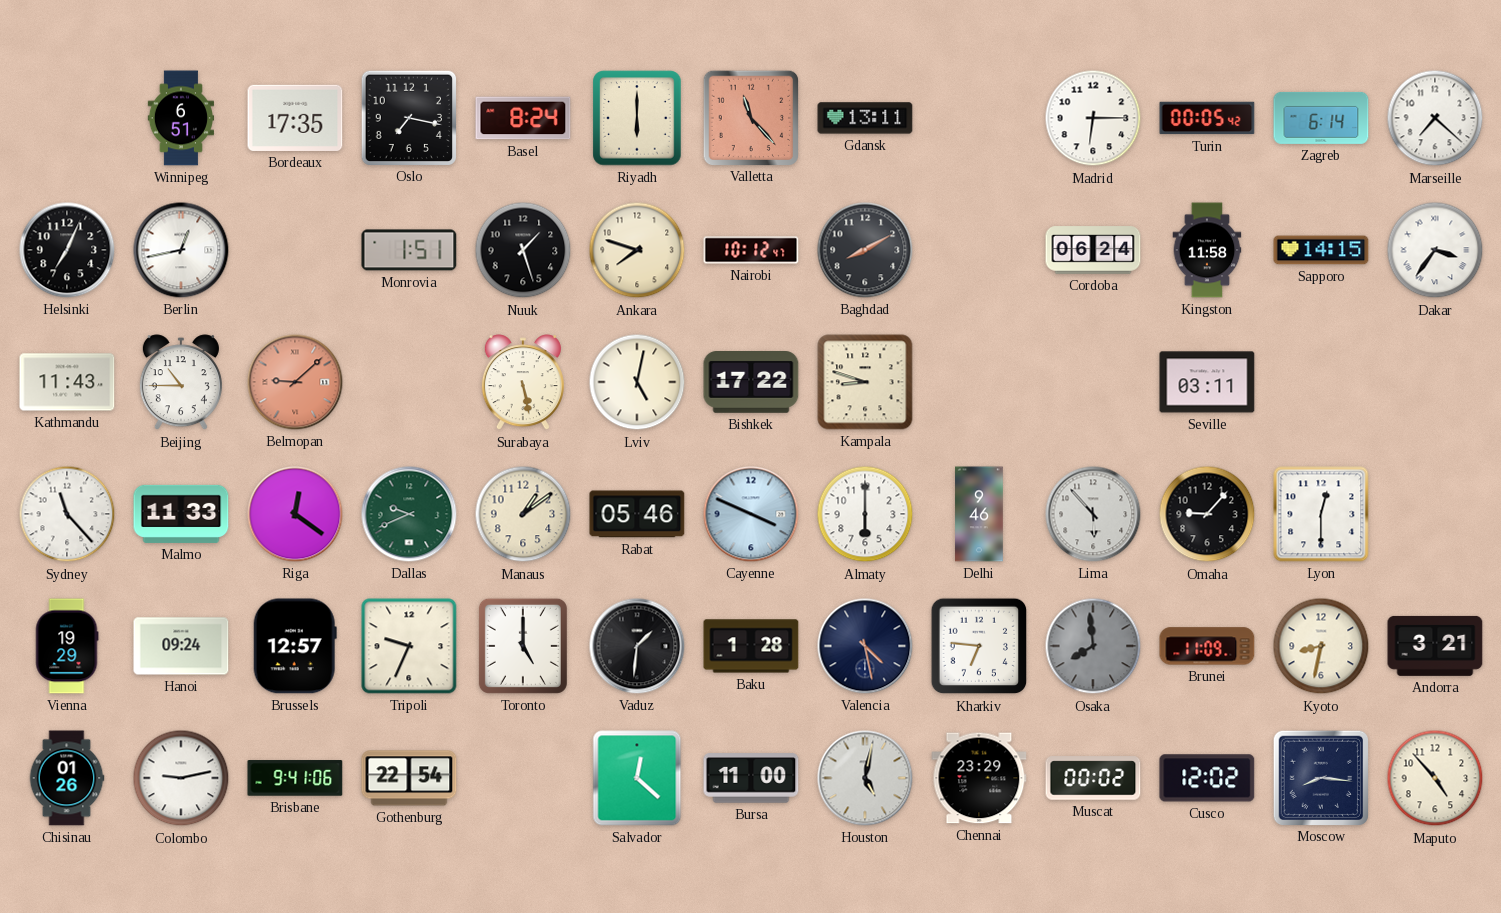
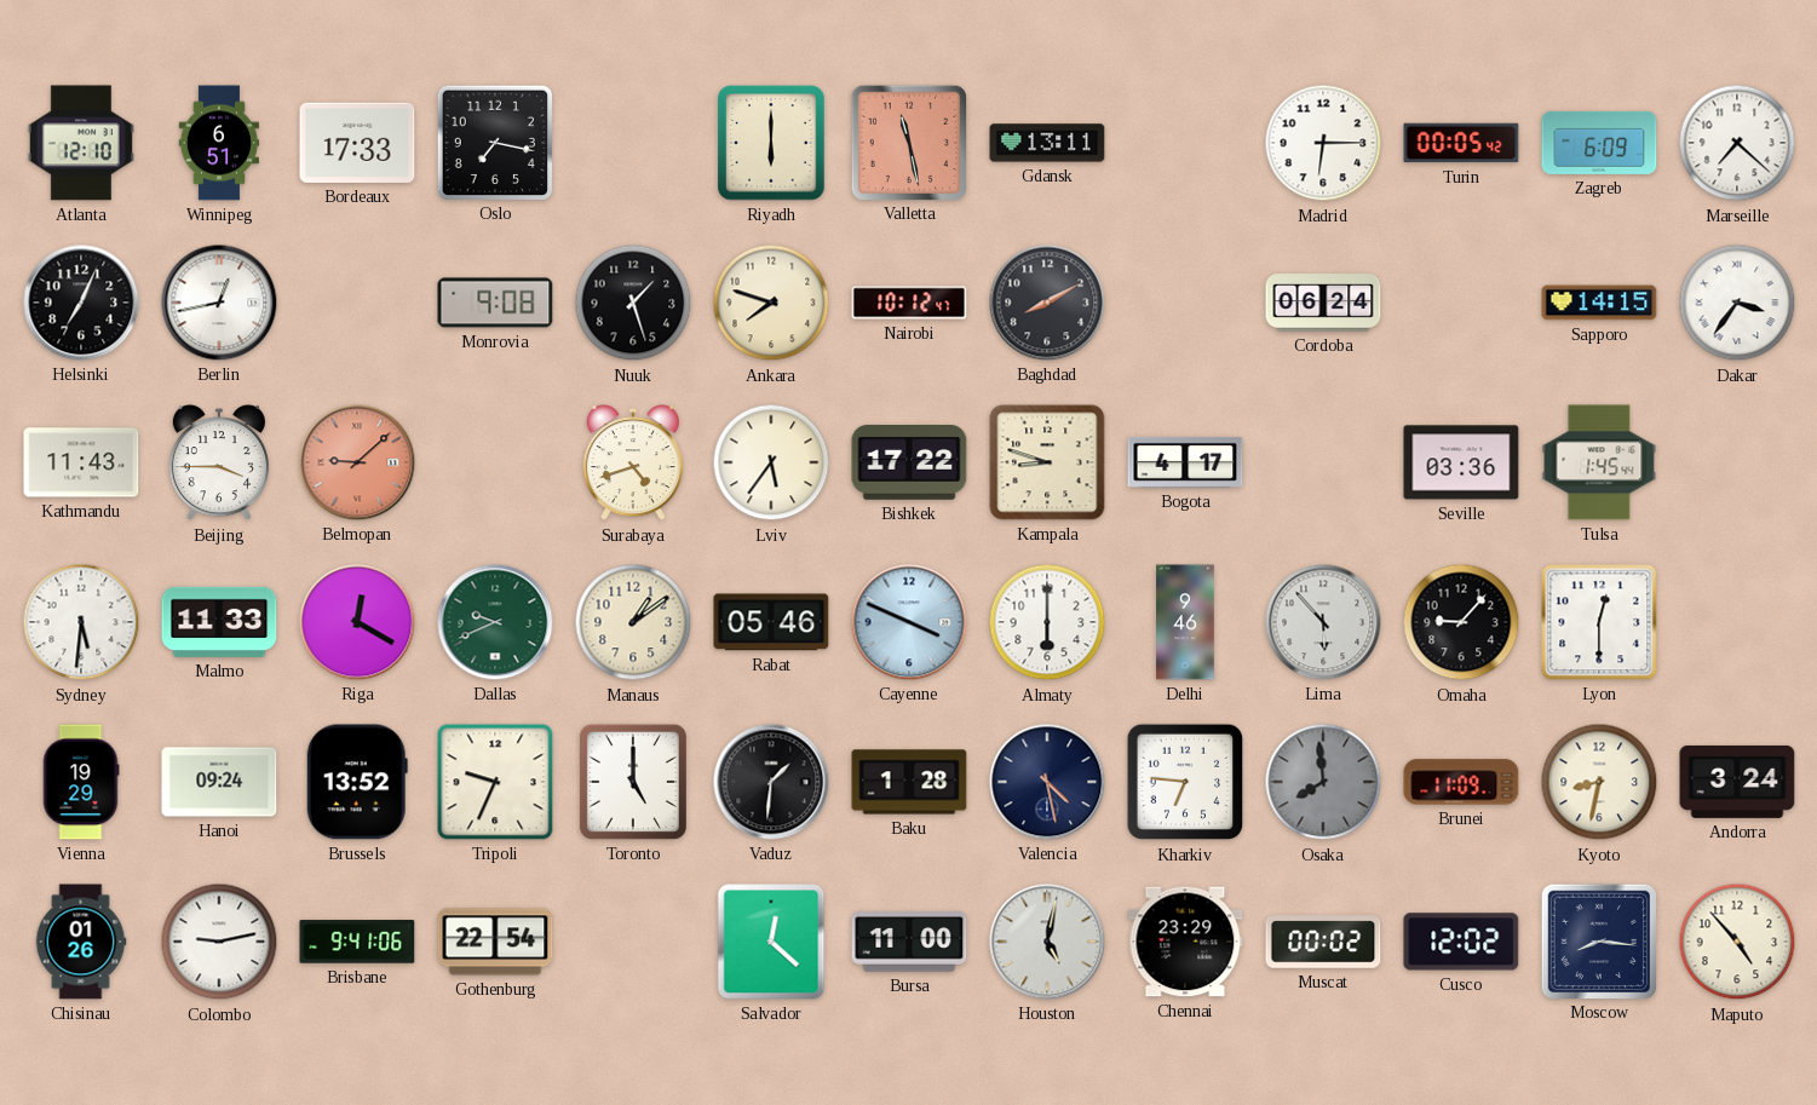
Atlanta: none -> 12:10 (81, 143)
Bordeaux: 17:35 -> 17:33 (357, 143)
Basel: 8:24 -> none (523, 118)
Valletta: 11:23 -> 11:28 (908, 142)
Zagreb: 6:14 -> 6:09 (1599, 143)
Monrovia: 1:51 -> 9:08 (495, 303)
Kingston: 11:58 -> none (1207, 250)
Beijing: 10:45 -> 3:45 (219, 464)
Surabaya: 5:28 -> 4:42 (633, 464)
Lviv: 5:02 -> 5:36 (771, 462)
Bogota: none -> 4:17 (1185, 462)
Seville: 03:11 -> 03:36 (1461, 462)
Tulsa: none -> 1:45 (1599, 462)
Sydney: 11:23 -> 5:31 (81, 622)
Riga: 12:21 -> 12:20 (357, 622)
Brussels: 12:57 -> 13:52 (357, 782)
Andorra: 3:21 -> 3:24 (1737, 782)
